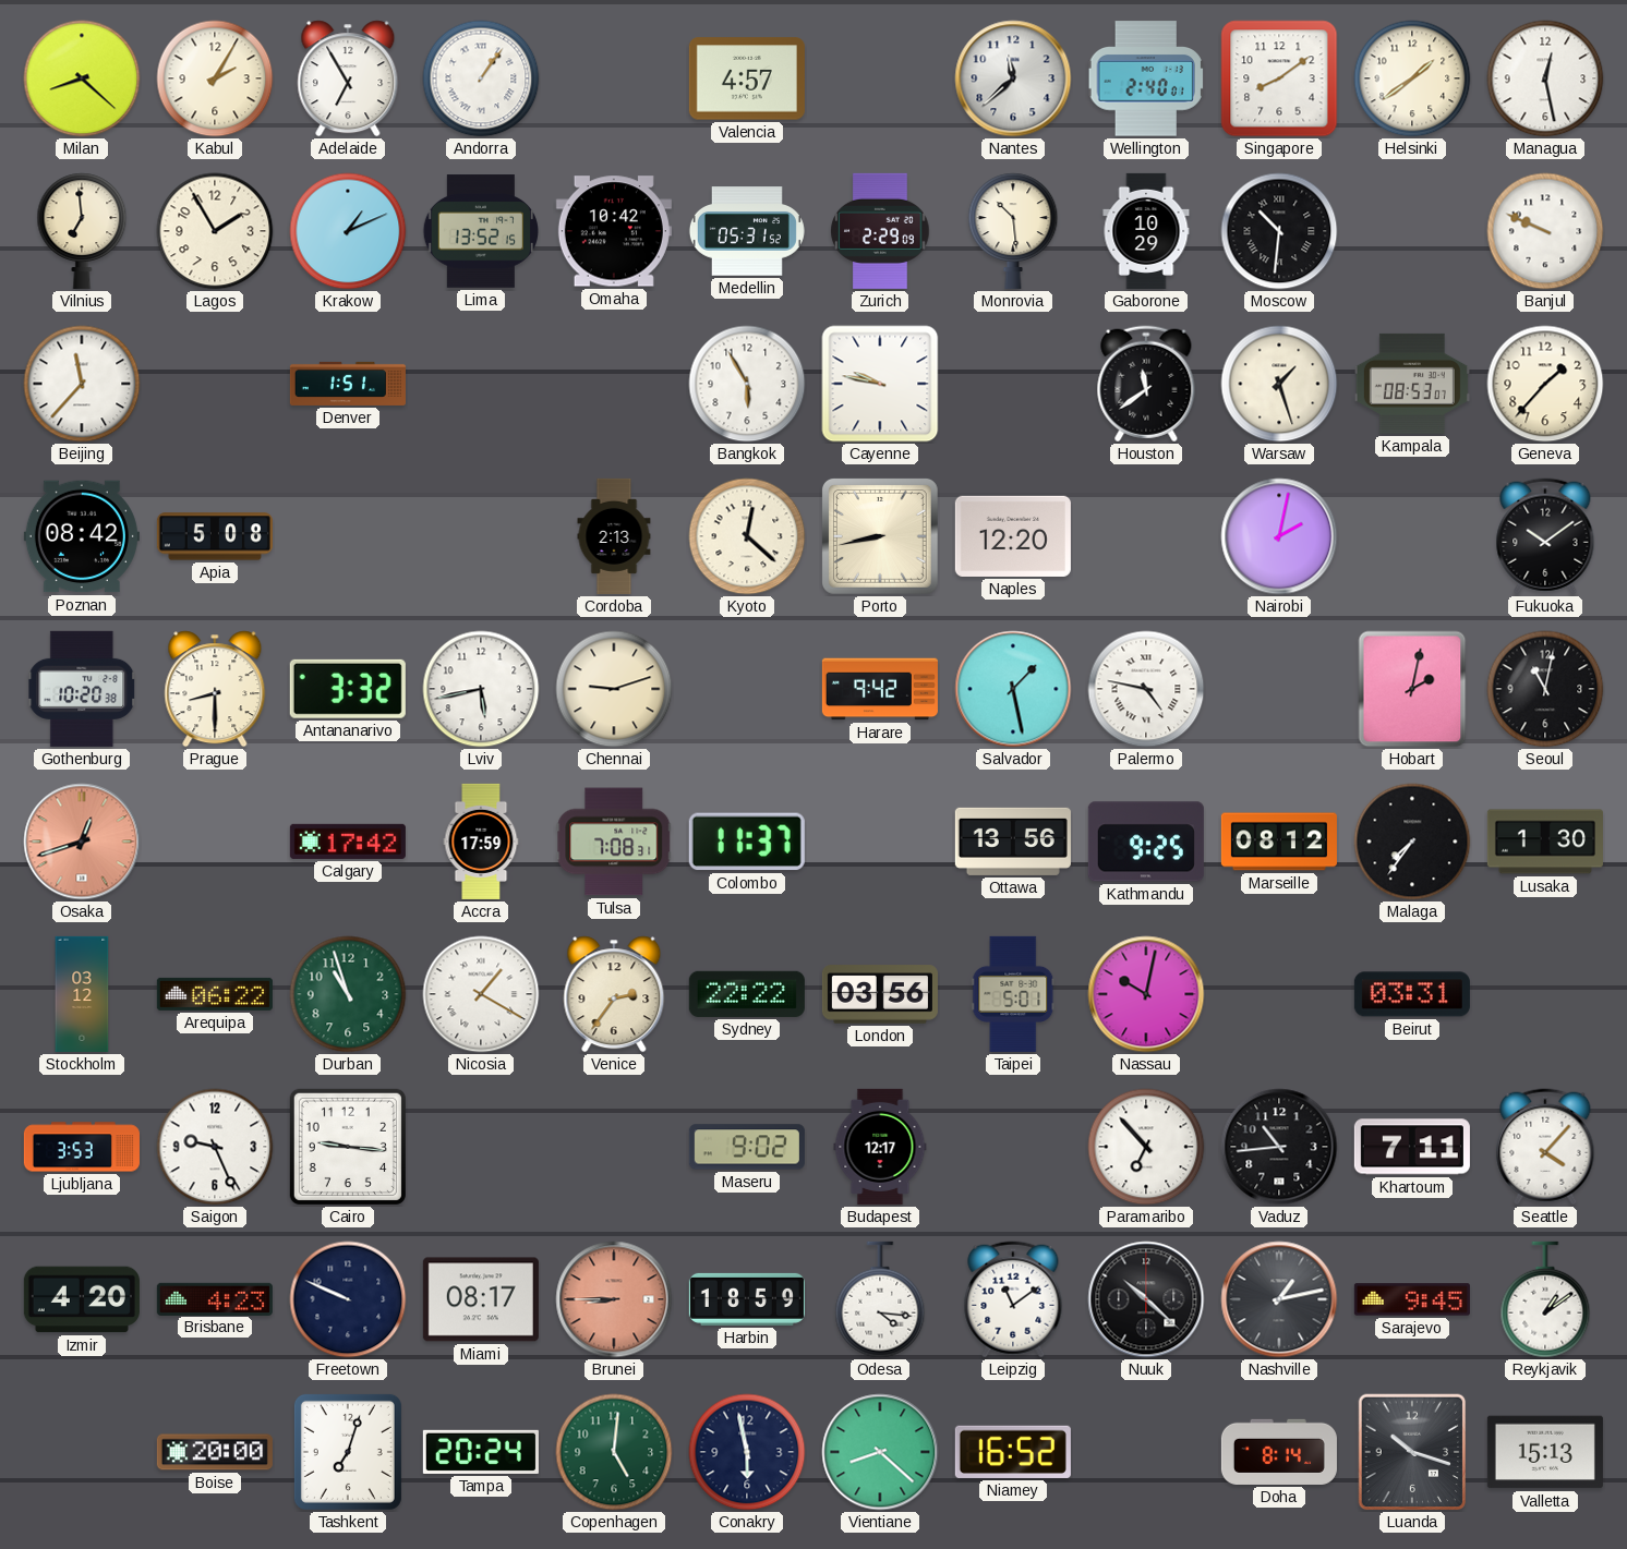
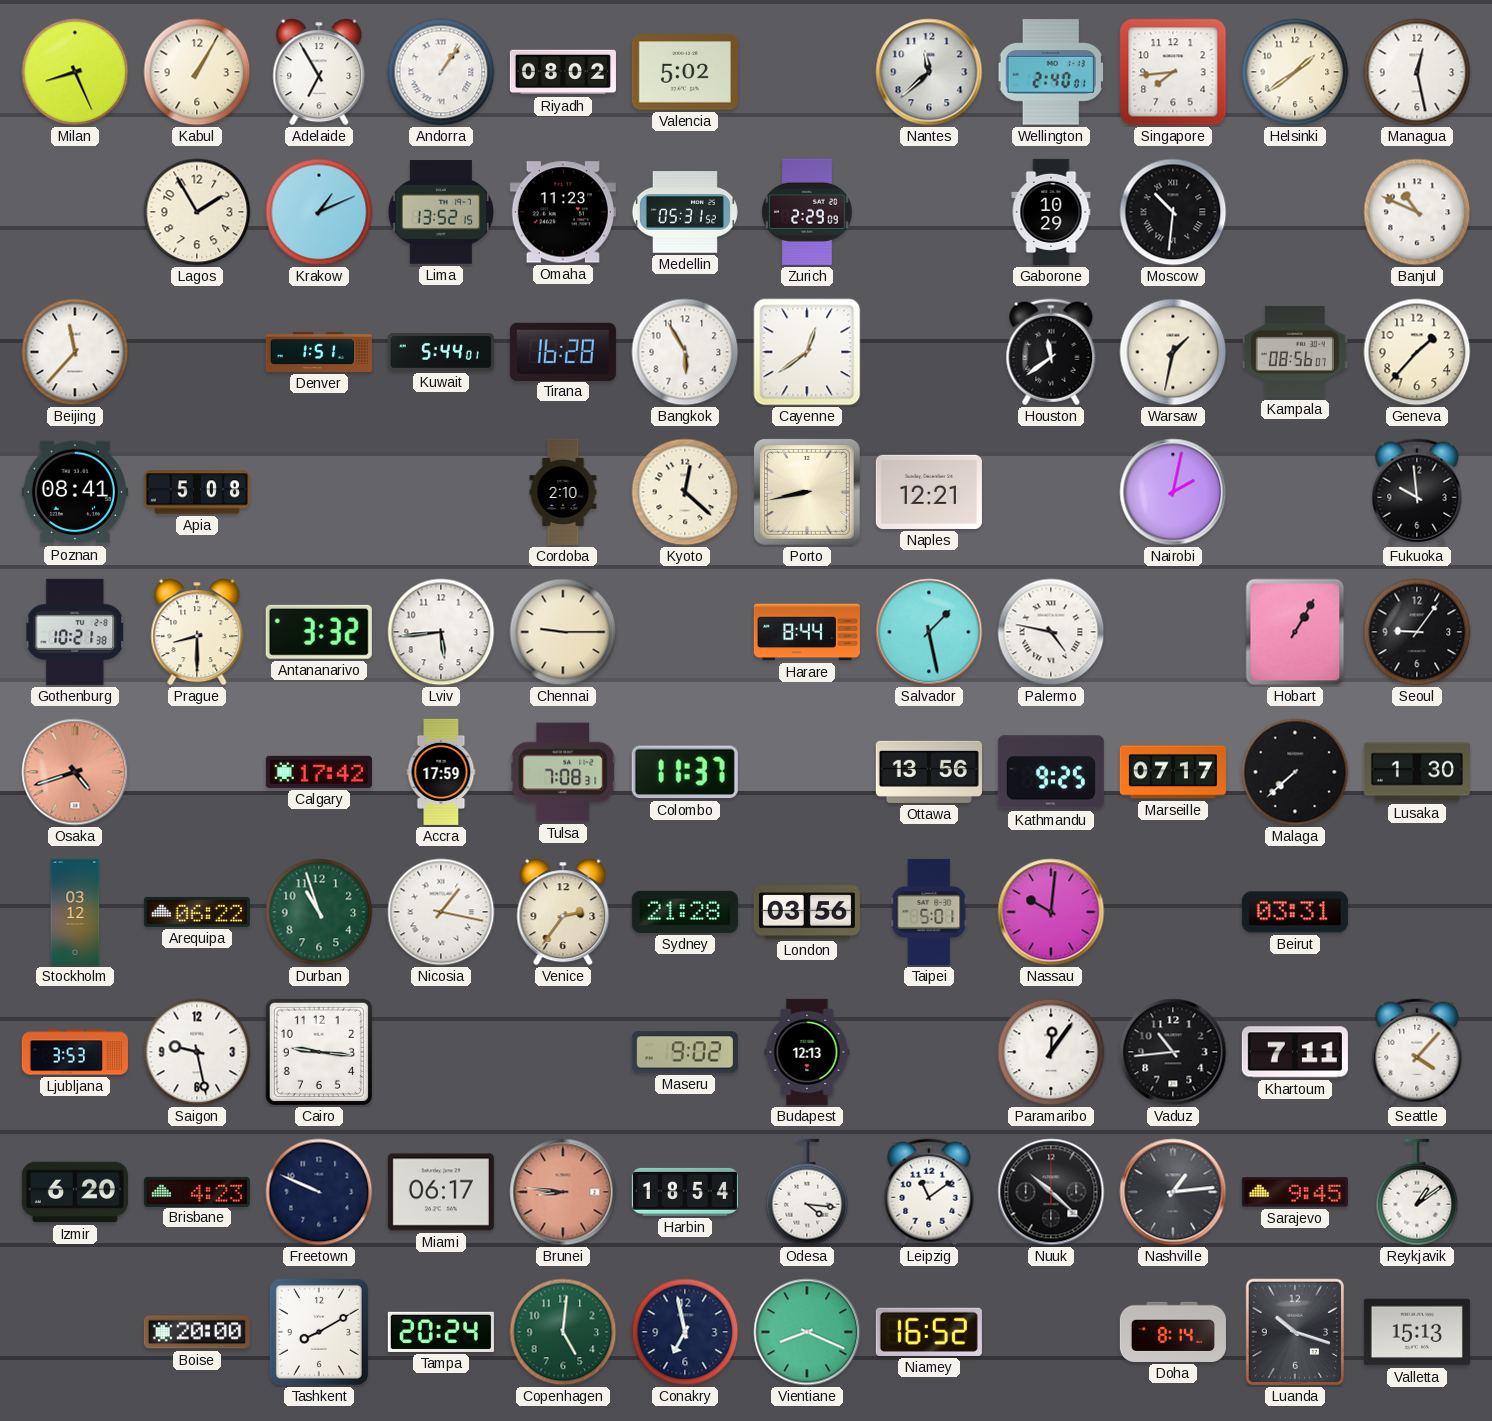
Milan: 8:22 -> 8:26 (75, 72)
Kabul: 2:05 -> 1:05 (197, 72)
Riyadh: none -> 08:02 (563, 72)
Valencia: 4:57 -> 5:02 (685, 72)
Singapore: 8:09 -> 7:44 (1173, 72)
Vilnius: 6:59 -> none (82, 231)
Omaha: 10:42 -> 11:23 (563, 212)
Monrovia: 10:29 -> none (1013, 231)
Banjul: 9:49 -> 10:49 (1417, 212)
Kuwait: none -> 5:44 (441, 353)
Tirana: none -> 16:28 (563, 351)
Cayenne: 9:47 -> 12:39 (807, 352)
Warsaw: 1:27 -> 1:32 (1173, 352)
Kampala: 08:53 -> 08:56 (1295, 352)
Poznan: 08:42 -> 08:41 (75, 492)
Cordoba: 2:13 -> 2:10 (563, 492)
Naples: 12:20 -> 12:21 (929, 492)
Fukuoka: 10:09 -> 9:59 (1417, 492)
Gothenburg: 10:20 -> 10:21 (75, 632)
Lviv: 5:43 -> 5:44 (441, 632)
Chennai: 9:12 -> 9:15 (563, 632)
Harare: 9:42 -> 8:44 (807, 632)
Hobart: 2:02 -> 1:05 (1295, 632)
Seoul: 11:02 -> 9:06 (1417, 632)
Osaka: 12:42 -> 4:42 (75, 772)
Marseille: 08:12 -> 07:17 (1173, 772)
Malaga: 7:36 -> 7:38 (1295, 772)
Nicosia: 1:20 -> 1:17 (441, 912)
Sydney: 22:22 -> 21:28 (685, 912)
Nassau: 10:02 -> 10:01 (1051, 912)
Saigon: 9:26 -> 9:28 (197, 1052)
Budapest: 12:17 -> 12:13 (807, 1052)
Paramaribo: 6:53 -> 12:06 (1051, 1052)
Izmir: 4:20 -> 6:20 (75, 1192)
Miami: 08:17 -> 06:17 (441, 1192)
Brunei: 8:45 -> 8:46 (563, 1192)
Harbin: 18:59 -> 18:54 (685, 1192)
Nashville: 1:13 -> 1:14 (1173, 1192)
Tashkent: 7:03 -> 8:10 (319, 1332)
Conakry: 5:58 -> 6:58 (685, 1332)
Vientiane: 8:22 -> 8:19 (807, 1332)
